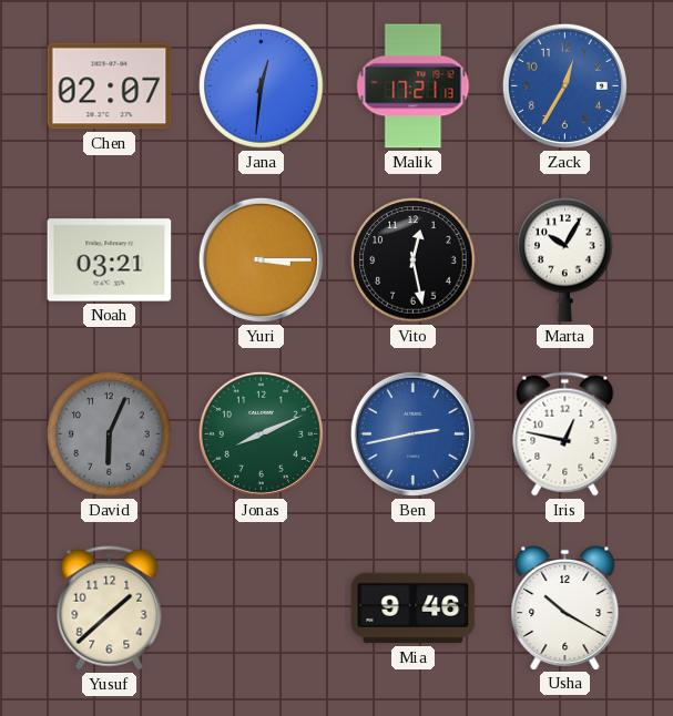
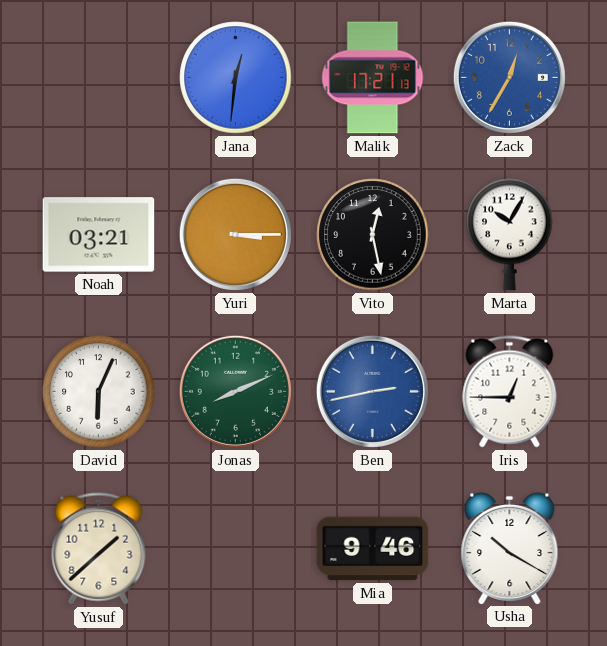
Chen: 02:07 -> none (110, 86)
David dial: grey -> white (99, 392)
Iris: 12:47 -> 12:45 (510, 392)
